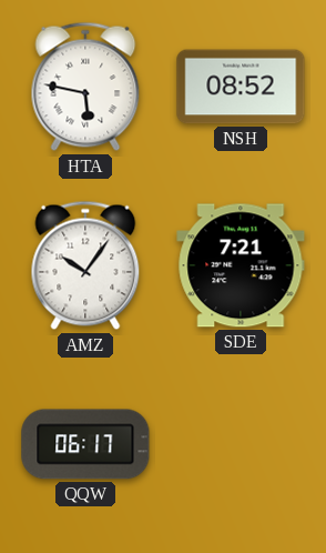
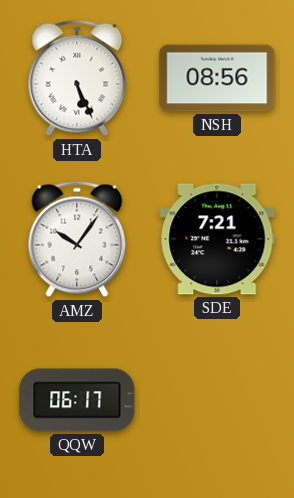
HTA: 5:47 -> 5:26 (77, 78)
NSH: 08:52 -> 08:56 (217, 78)
